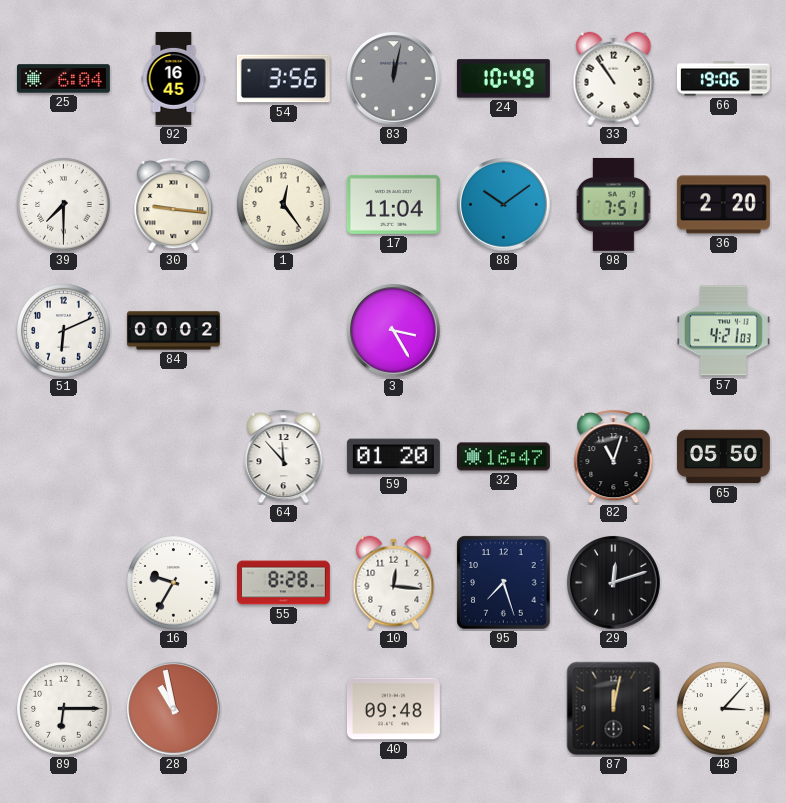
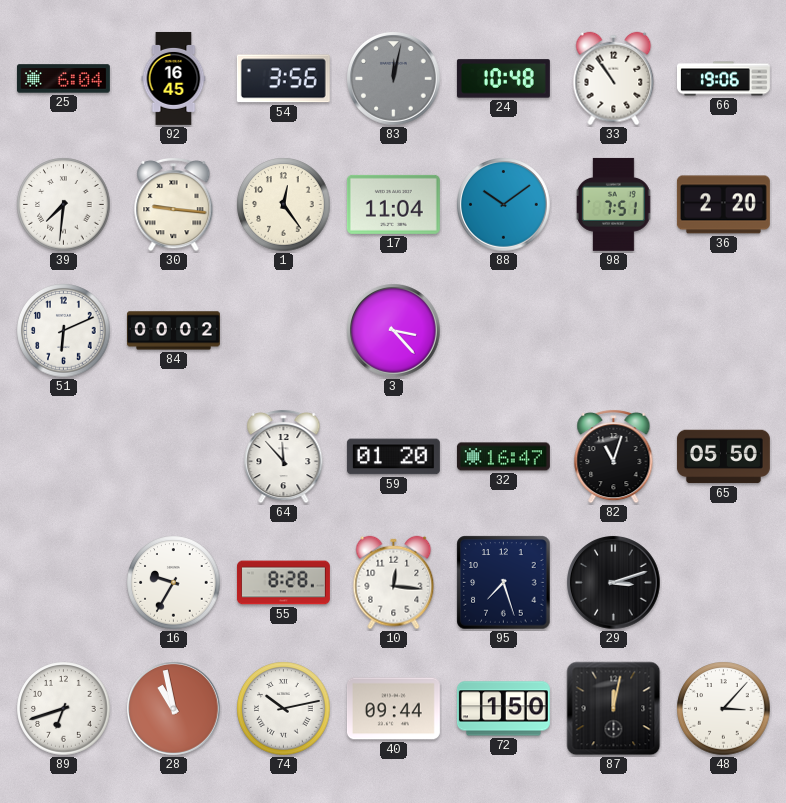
24: 10:49 -> 10:48 (503, 79)
39: 7:30 -> 7:31 (64, 205)
3: 3:25 -> 3:23 (394, 331)
57: 4:21 -> none (723, 331)
29: 12:12 -> 3:12 (614, 583)
89: 6:15 -> 6:42 (64, 709)
74: none -> 10:13 (284, 709)
40: 09:48 -> 09:44 (393, 709)
72: none -> 1:50 (503, 709)
